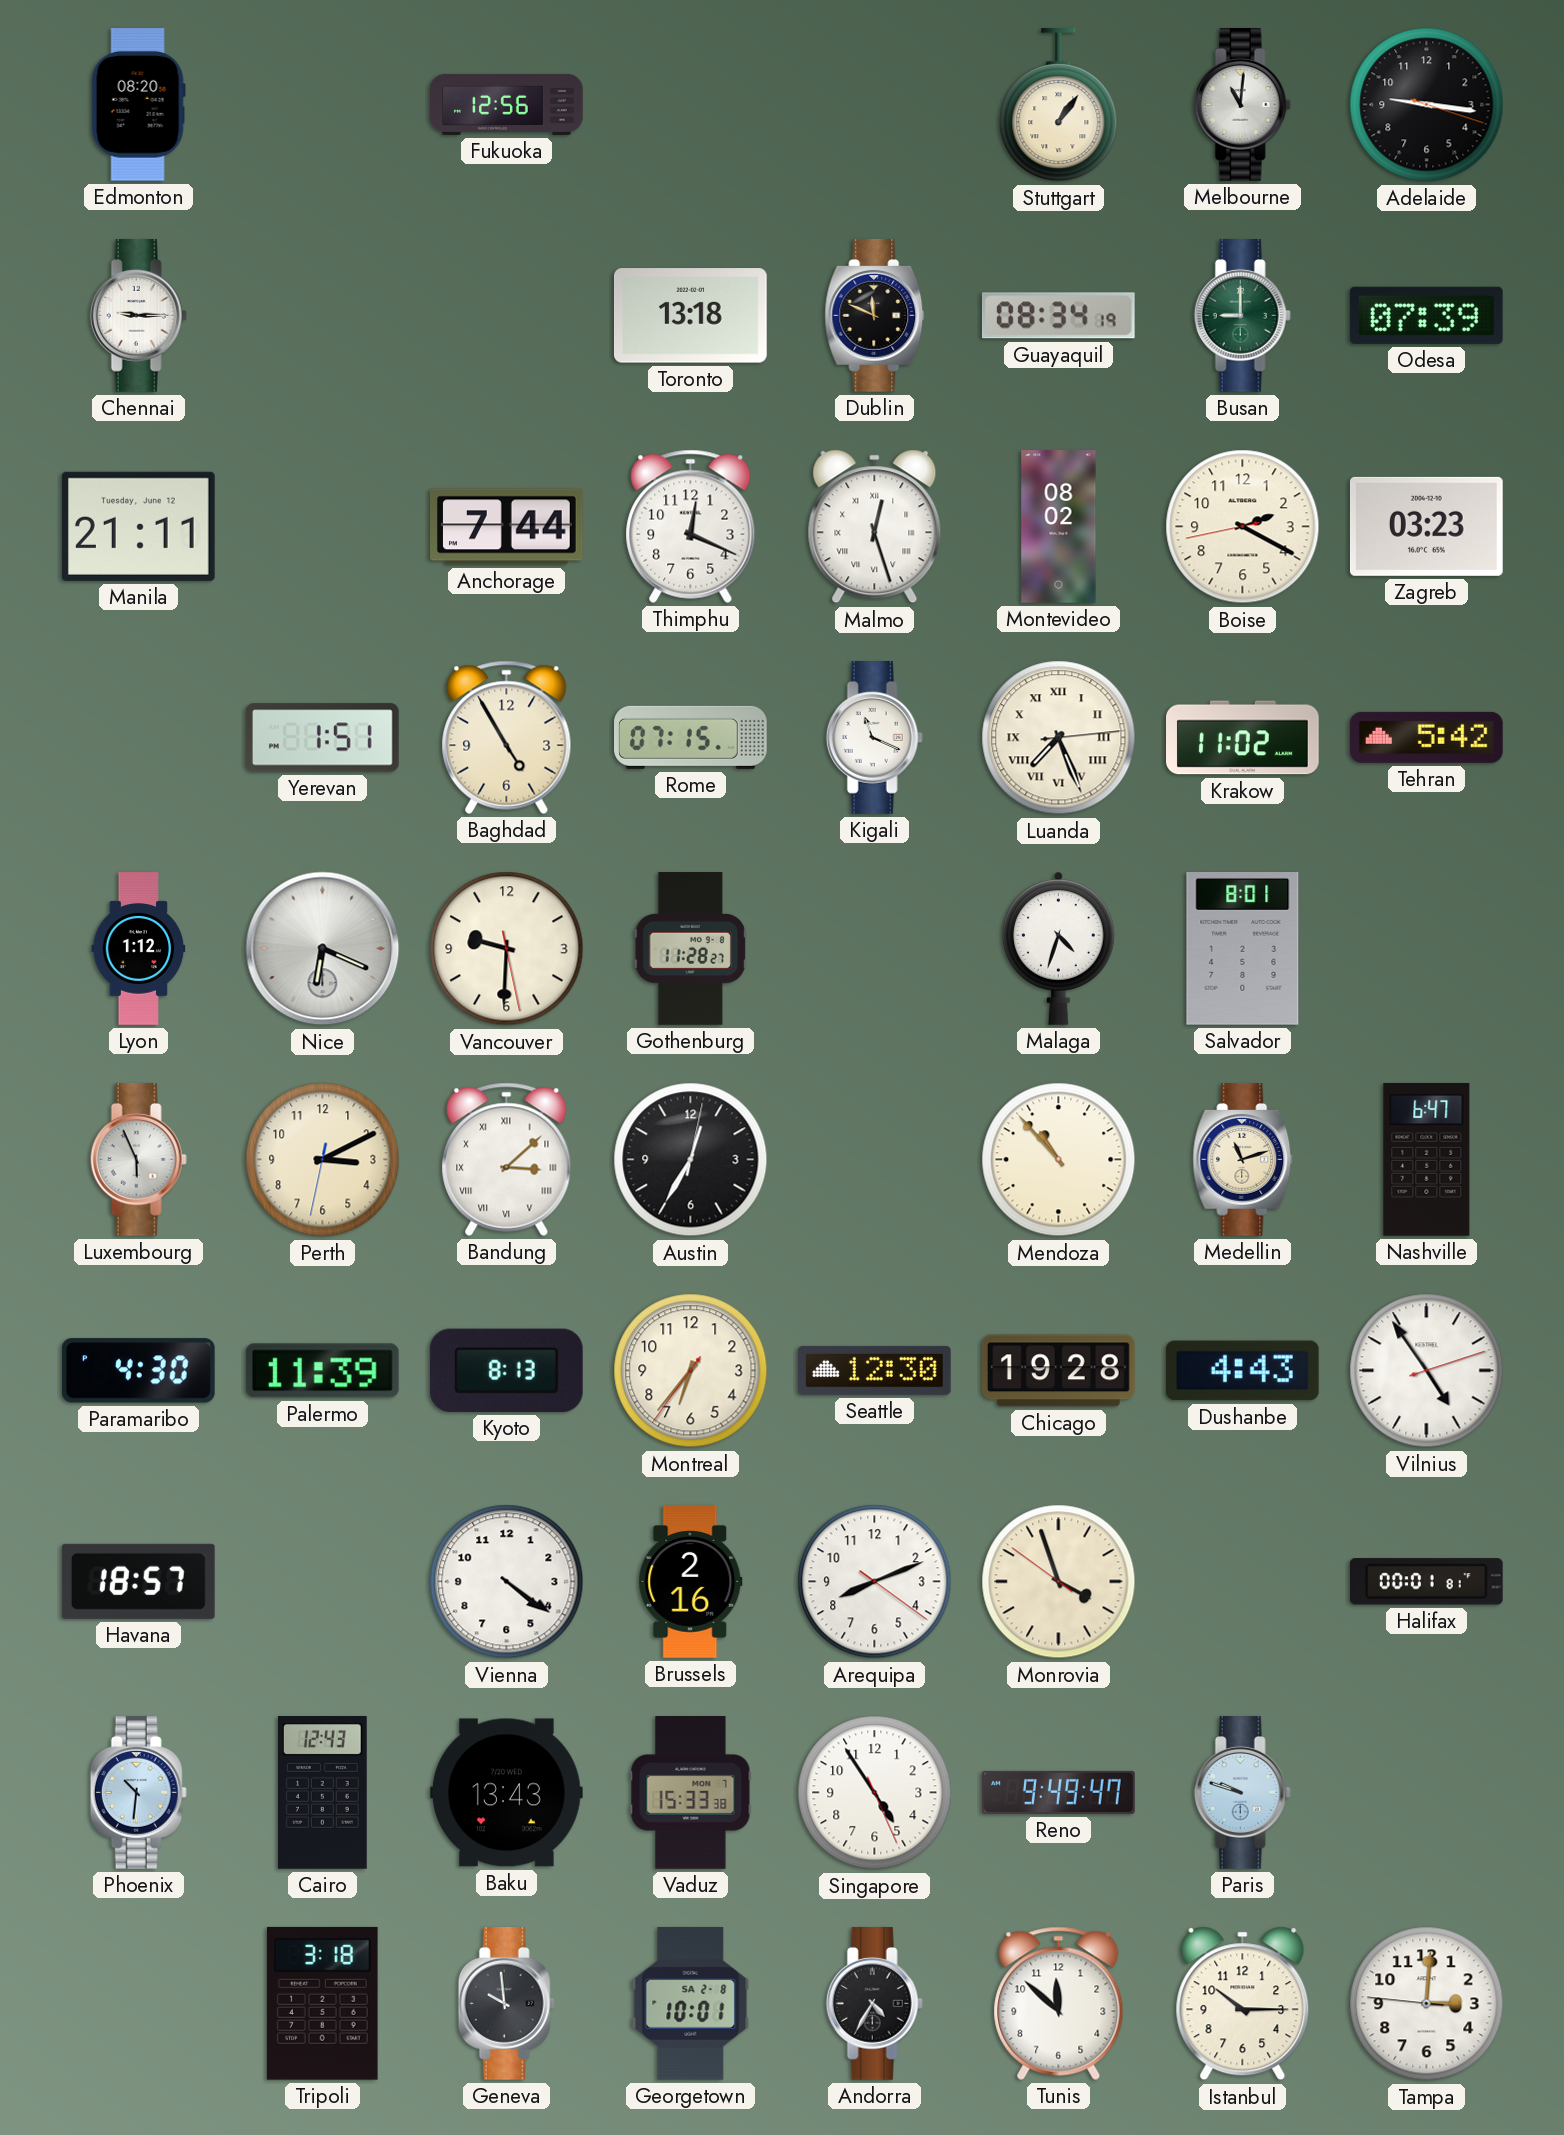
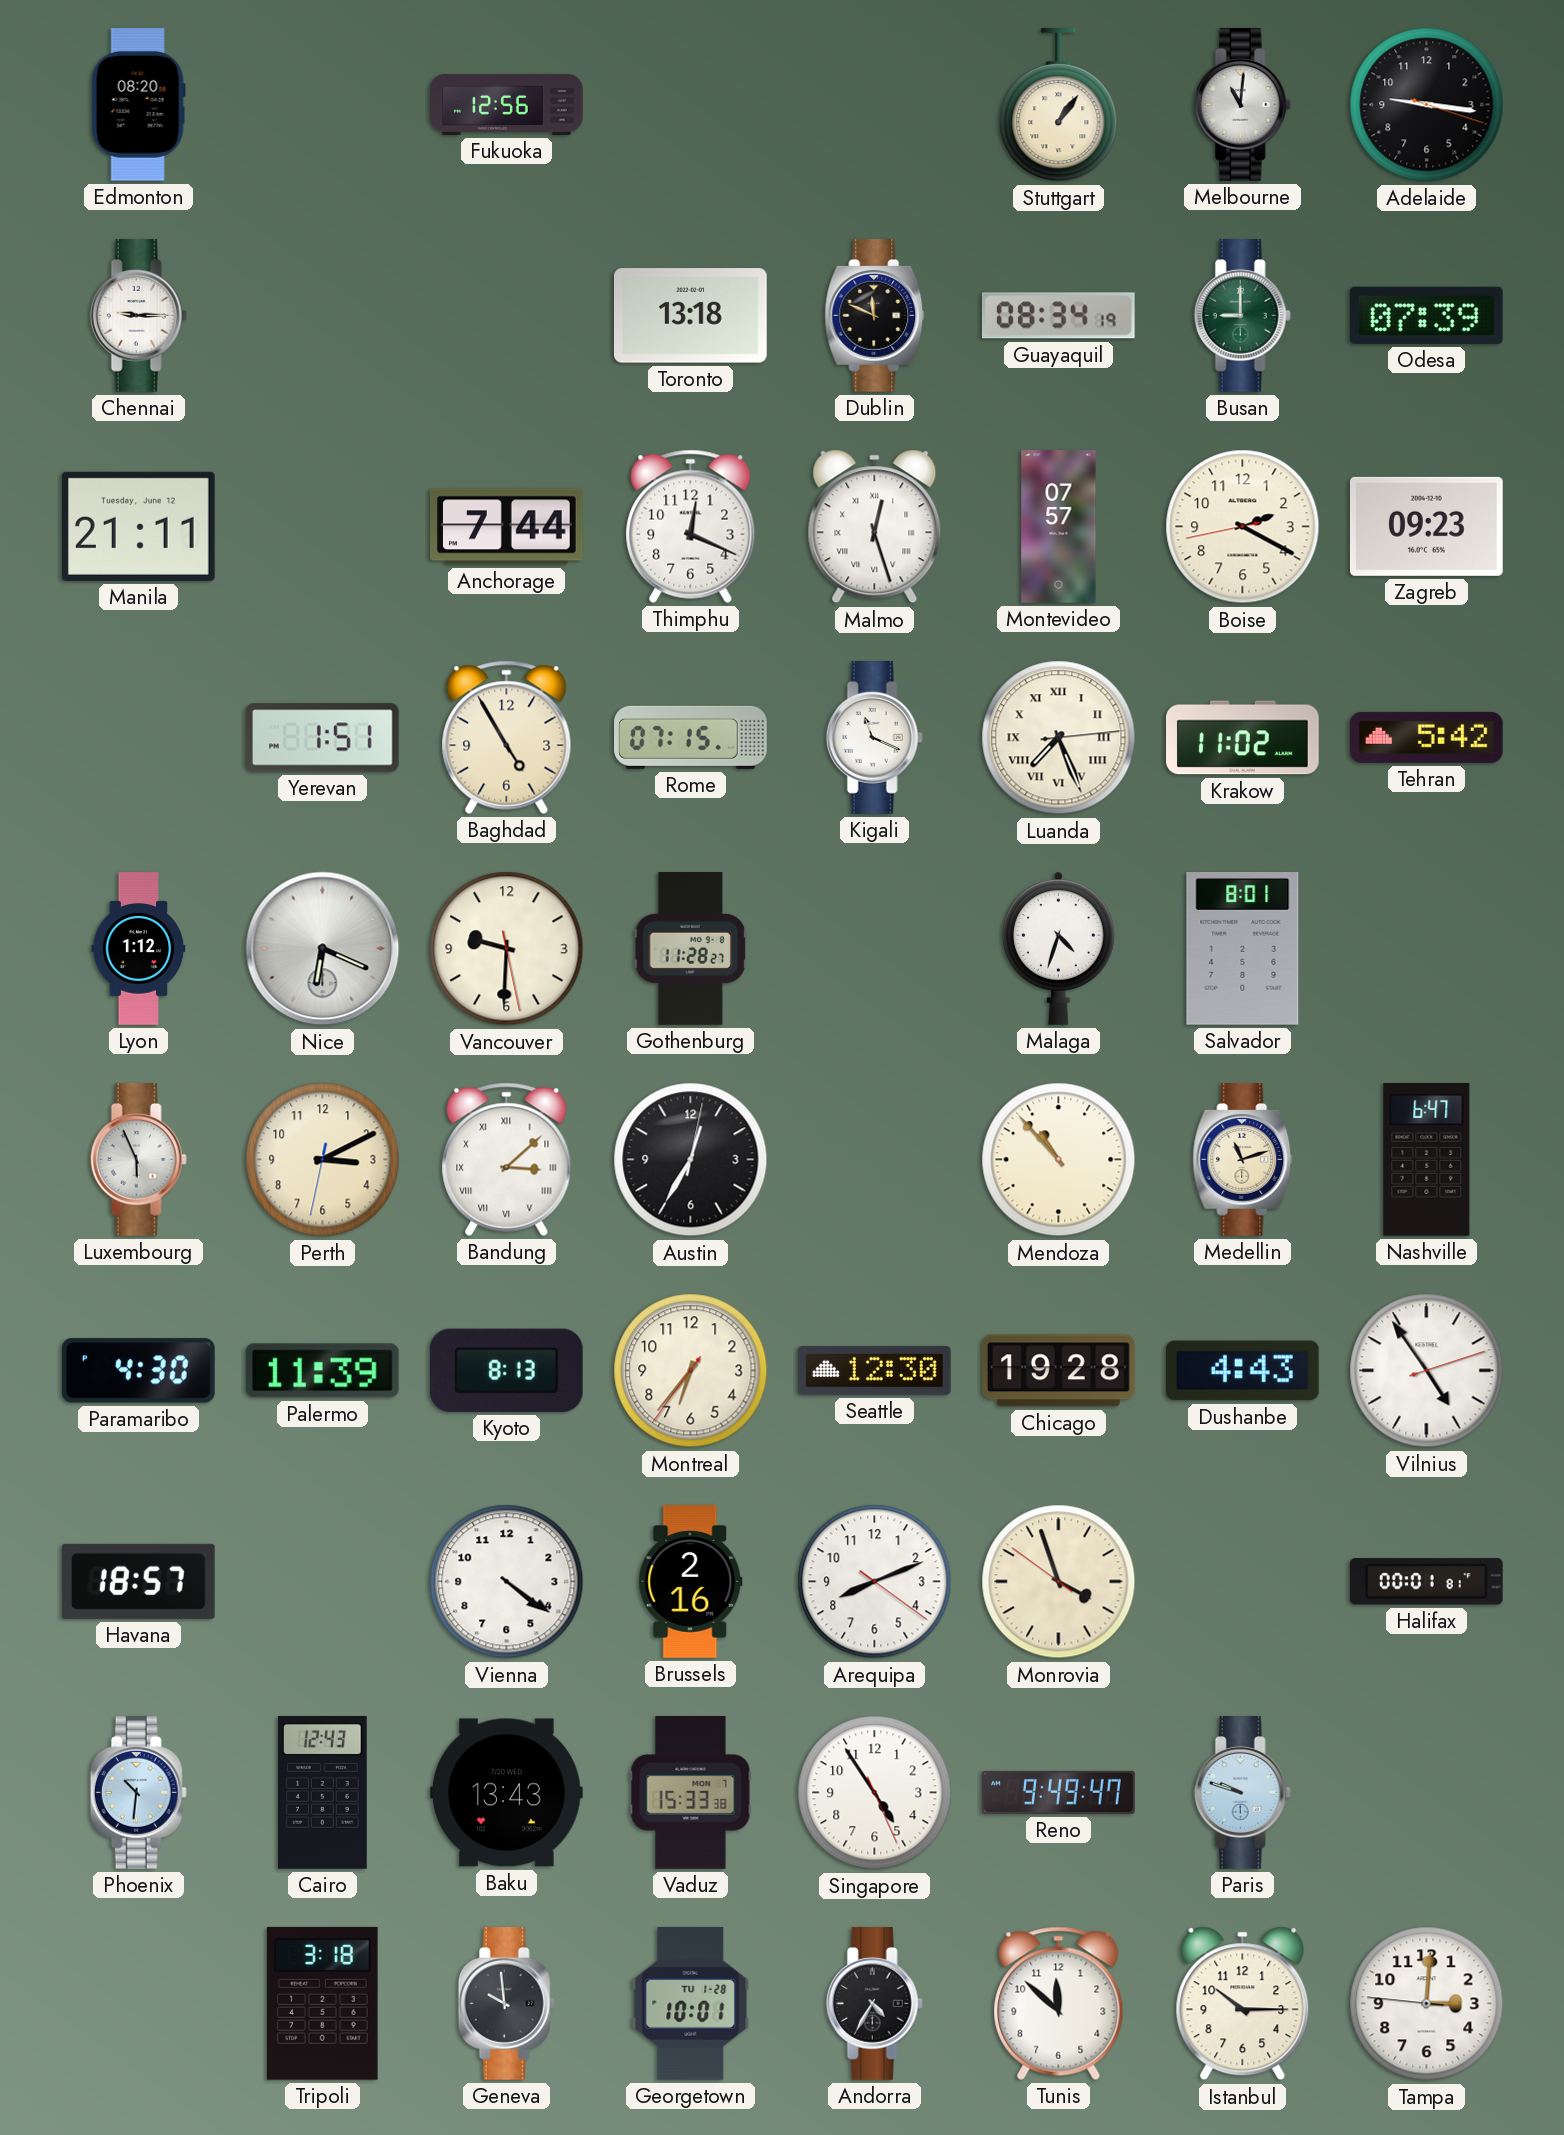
Montevideo: 08:02 -> 07:57 (1059, 527)
Zagreb: 03:23 -> 09:23 (1426, 526)
Georgetown date: SA 2-8 -> TU 1-28 (691, 2003)
